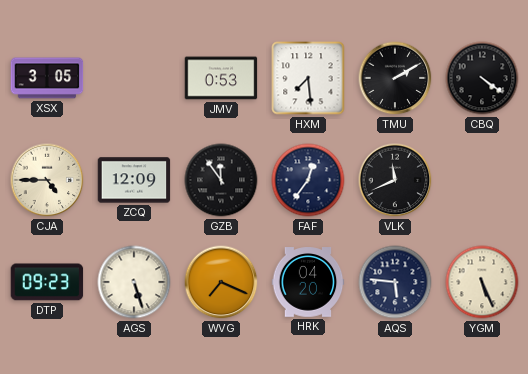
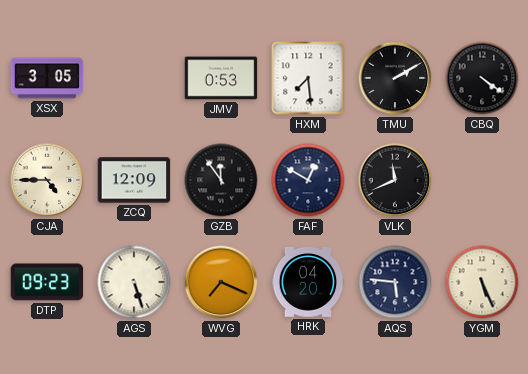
FAF: 12:36 -> 12:50 (308, 180)
